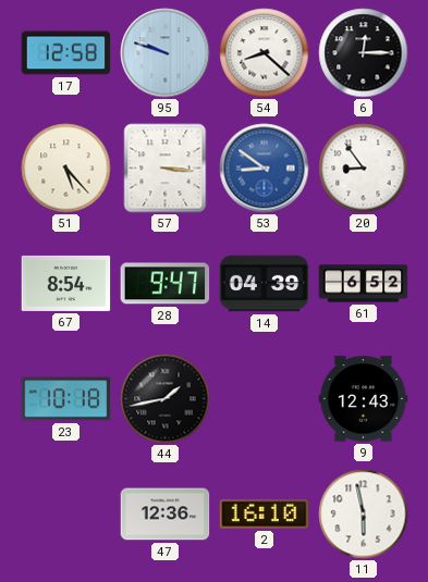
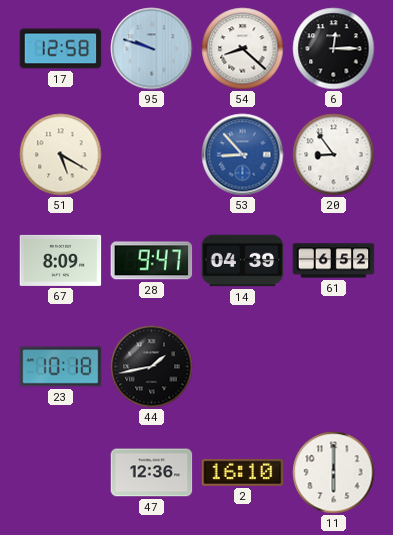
51: 5:23 -> 5:20 (61, 155)
57: 3:16 -> none (166, 169)
53: 8:51 -> 8:53 (243, 155)
67: 8:54 -> 8:09 (61, 260)
9: 12:43 -> none (364, 399)
11: 5:58 -> 6:00 (334, 473)
